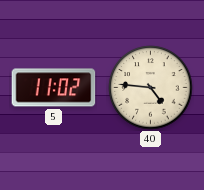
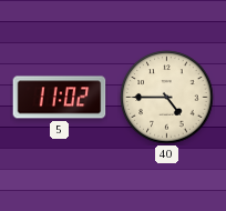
40: 4:46 -> 4:45 (167, 98)
